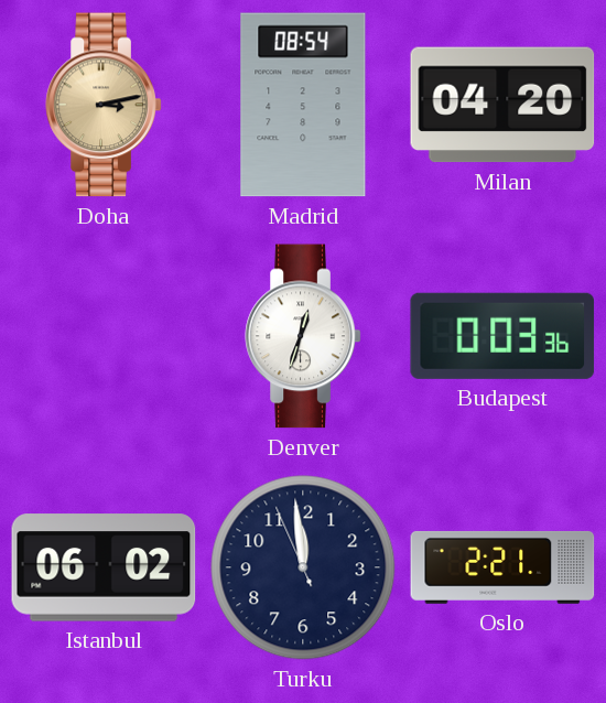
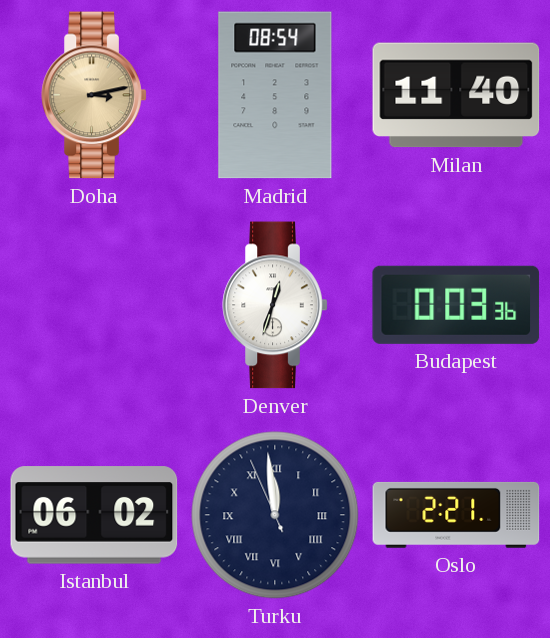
Milan: 04:20 -> 11:40 (456, 95)
Turku numerals: Arabic -> Roman (275, 515)
